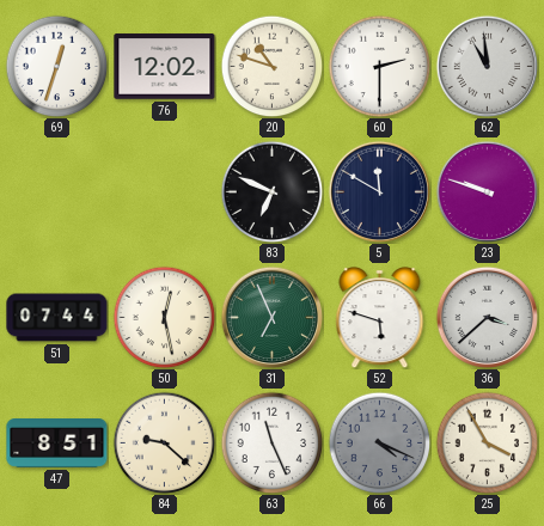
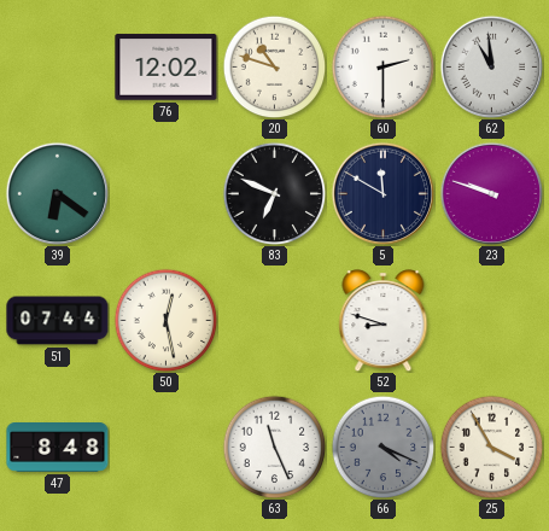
69: 12:33 -> none (56, 66)
39: none -> 6:21 (57, 193)
31: 6:56 -> none (271, 317)
52: 5:48 -> 8:48 (384, 321)
36: 3:38 -> none (487, 317)
47: 8:51 -> 8:48 (58, 448)
84: 9:22 -> none (164, 442)
